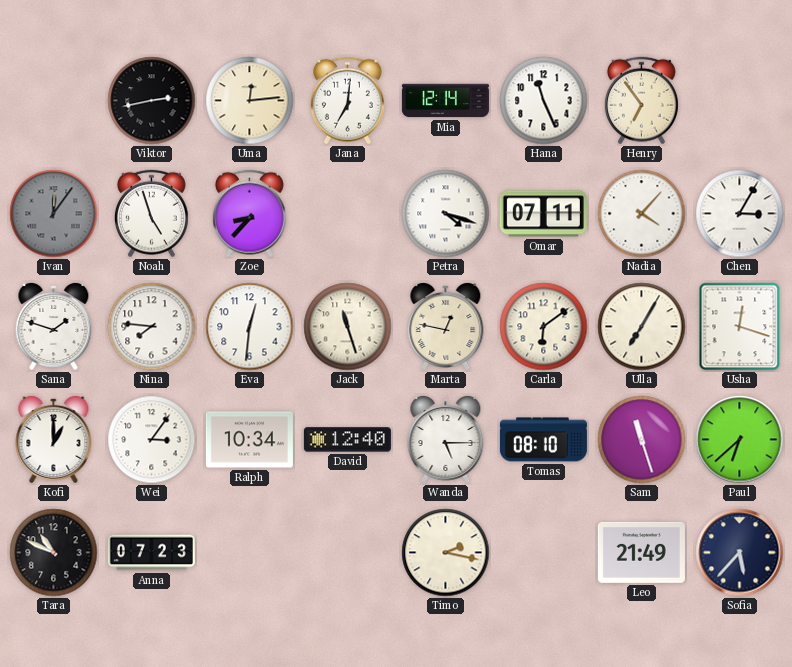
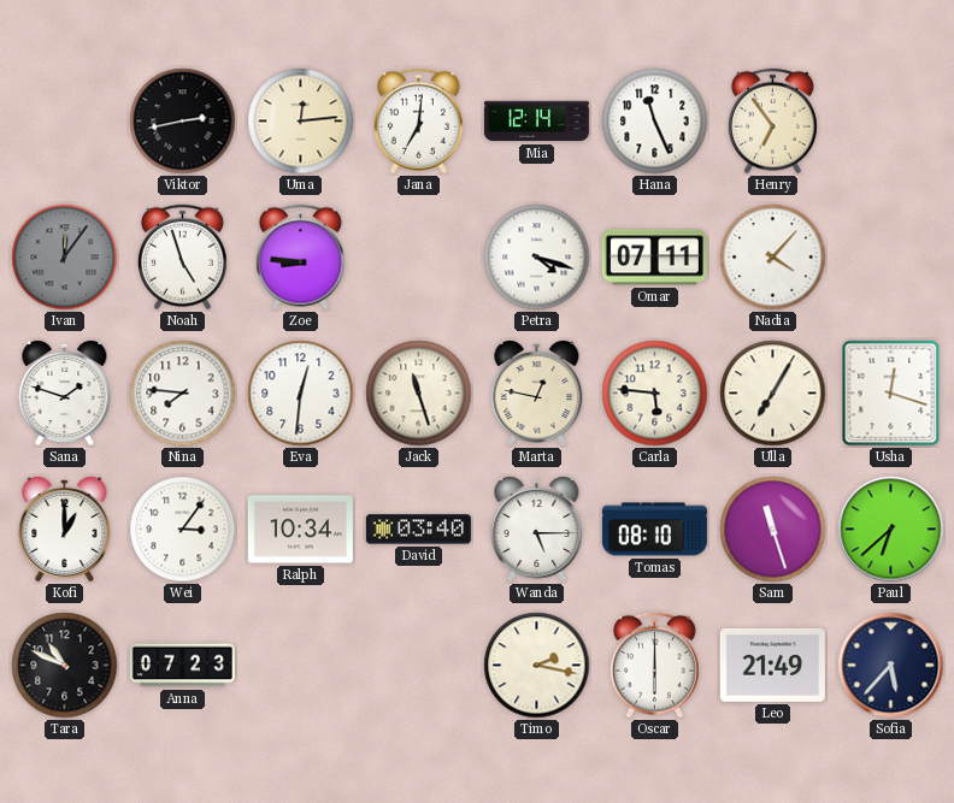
Zoe: 8:37 -> 8:46 (300, 258)
Chen: 3:05 -> none (740, 214)
Carla: 6:09 -> 5:46 (655, 394)
David: 12:40 -> 03:40 (418, 530)
Oscar: none -> 6:00 (654, 666)
